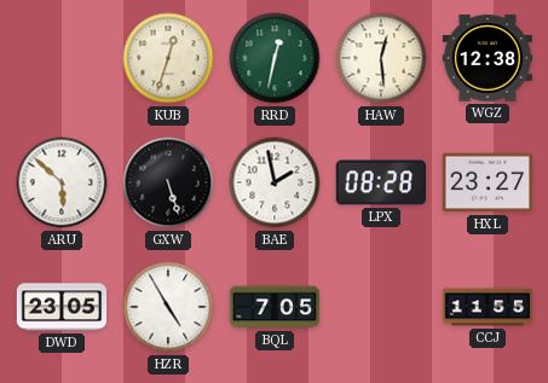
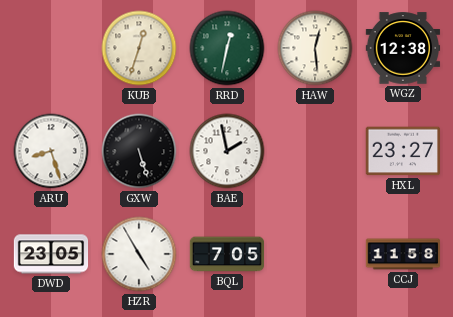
ARU: 5:52 -> 8:27 (51, 151)
LPX: 08:28 -> none (380, 182)
CCJ: 11:55 -> 11:58 (403, 254)
